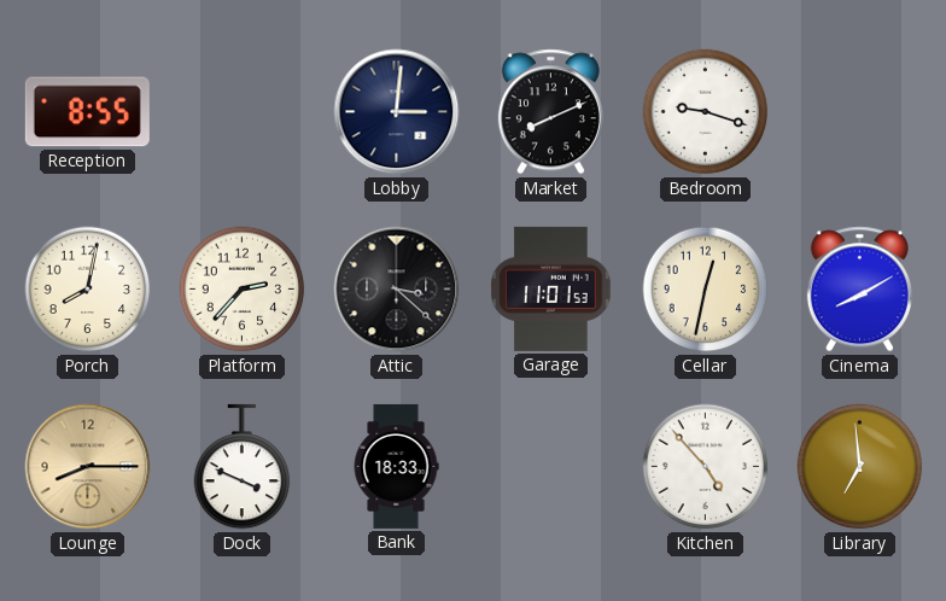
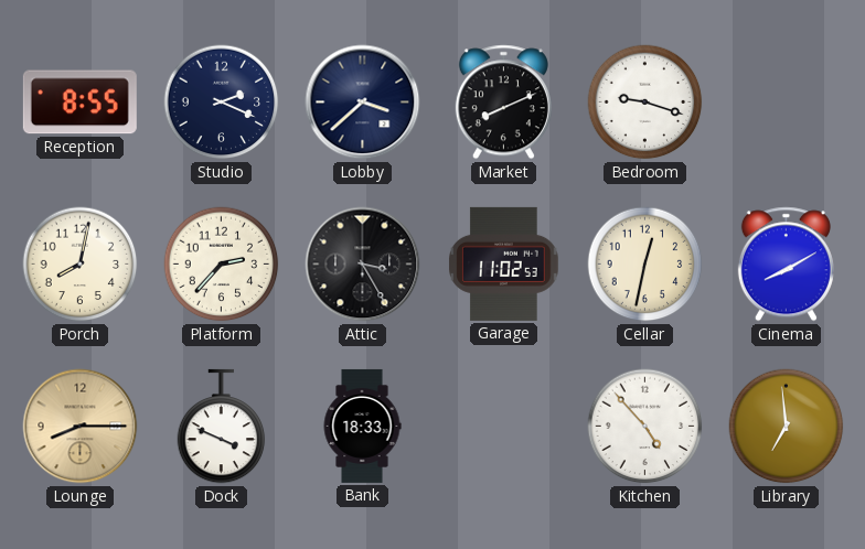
Studio: none -> 2:19 (222, 103)
Lobby: 3:01 -> 3:38 (363, 103)
Attic: 3:22 -> 3:25 (363, 265)
Garage: 11:01 -> 11:02 (504, 263)
